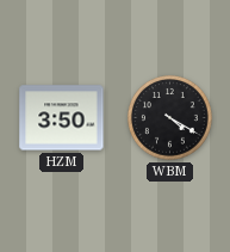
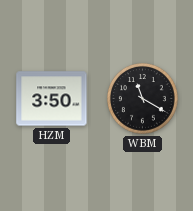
WBM: 4:20 -> 11:20 (143, 99)
